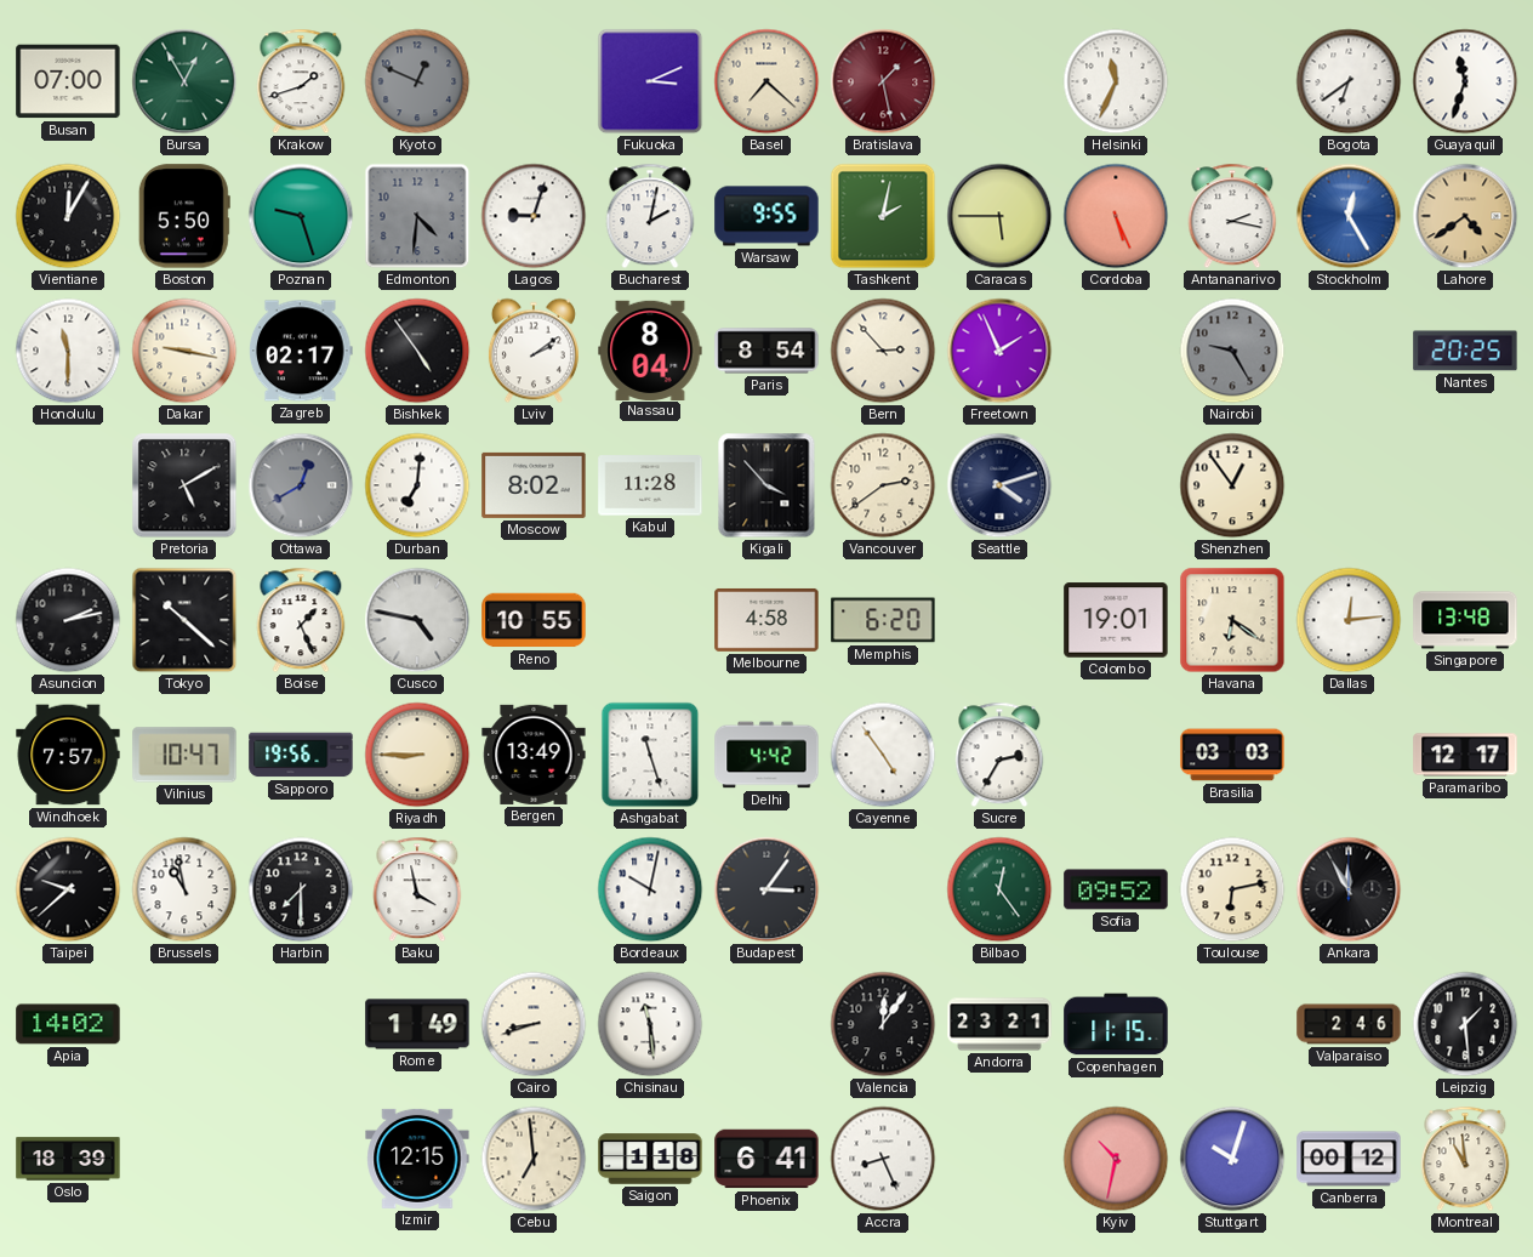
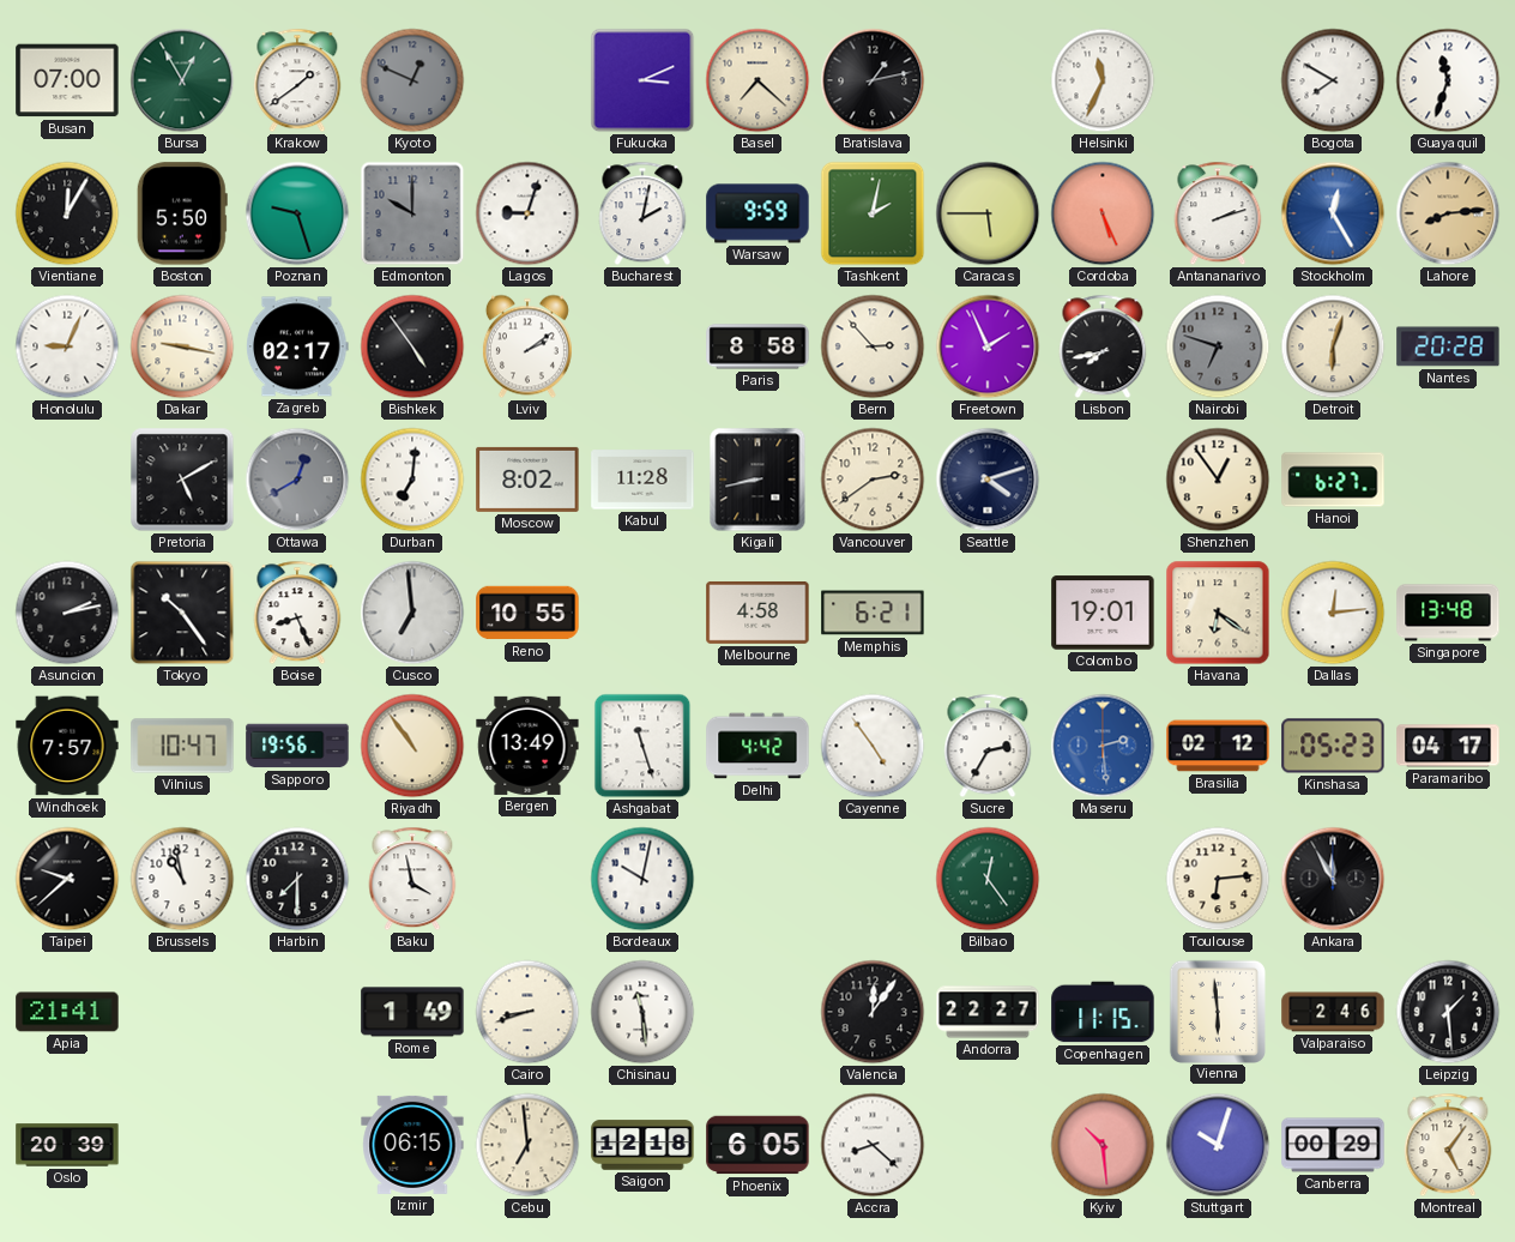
Krakow: 1:42 -> 1:39 (297, 80)
Bratislava: 1:28 -> 1:13 (873, 80)
Bratislava dial: burgundy -> black (873, 80)
Bogota: 6:39 -> 7:50 (1333, 80)
Edmonton: 4:31 -> 10:00 (412, 213)
Warsaw: 9:55 -> 9:59 (757, 213)
Antananarivo: 2:17 -> 2:12 (1218, 213)
Lahore: 4:39 -> 8:14 (1448, 213)
Honolulu: 11:30 -> 9:04 (67, 346)
Nassau: 8:04 -> none (650, 349)
Paris: 8:54 -> 8:58 (757, 346)
Lisbon: none -> 7:43 (1103, 346)
Nairobi: 9:25 -> 6:48 (1218, 346)
Detroit: none -> 6:03 (1333, 346)
Nantes: 20:25 -> 20:28 (1448, 346)
Kigali: 3:53 -> 8:43 (757, 480)
Hanoi: none -> 6:27 (1333, 480)
Tokyo: 10:22 -> 10:24 (182, 613)
Boise: 1:26 -> 8:26 (297, 613)
Cusco: 4:47 -> 6:59 (412, 613)
Memphis: 6:20 -> 6:21 (873, 613)
Riyadh: 8:45 -> 10:54 (412, 746)
Maseru: none -> 2:29 (1103, 746)
Brasilia: 03:03 -> 02:12 (1218, 746)
Kinshasa: none -> 05:23 (1333, 746)
Paramaribo: 12:17 -> 04:17 (1448, 746)
Budapest: 3:06 -> none (766, 889)
Sofia: 09:52 -> none (1116, 889)
Toulouse: 6:13 -> 6:14 (1218, 879)
Apia: 14:02 -> 21:41 (67, 1012)
Andorra: 23:21 -> 22:27 (988, 1012)
Vienna: none -> 5:59 (1218, 1011)
Oslo: 18:39 -> 20:39 (67, 1145)
Izmir: 12:15 -> 06:15 (412, 1145)
Saigon: 1:18 -> 12:18 (642, 1145)
Phoenix: 6:41 -> 6:05 (757, 1145)
Accra: 8:26 -> 8:22 (873, 1145)
Kyiv: 10:32 -> 10:29 (1103, 1145)
Canberra: 00:12 -> 00:29 (1333, 1145)
Montreal: 10:59 -> 5:06 (1448, 1145)
